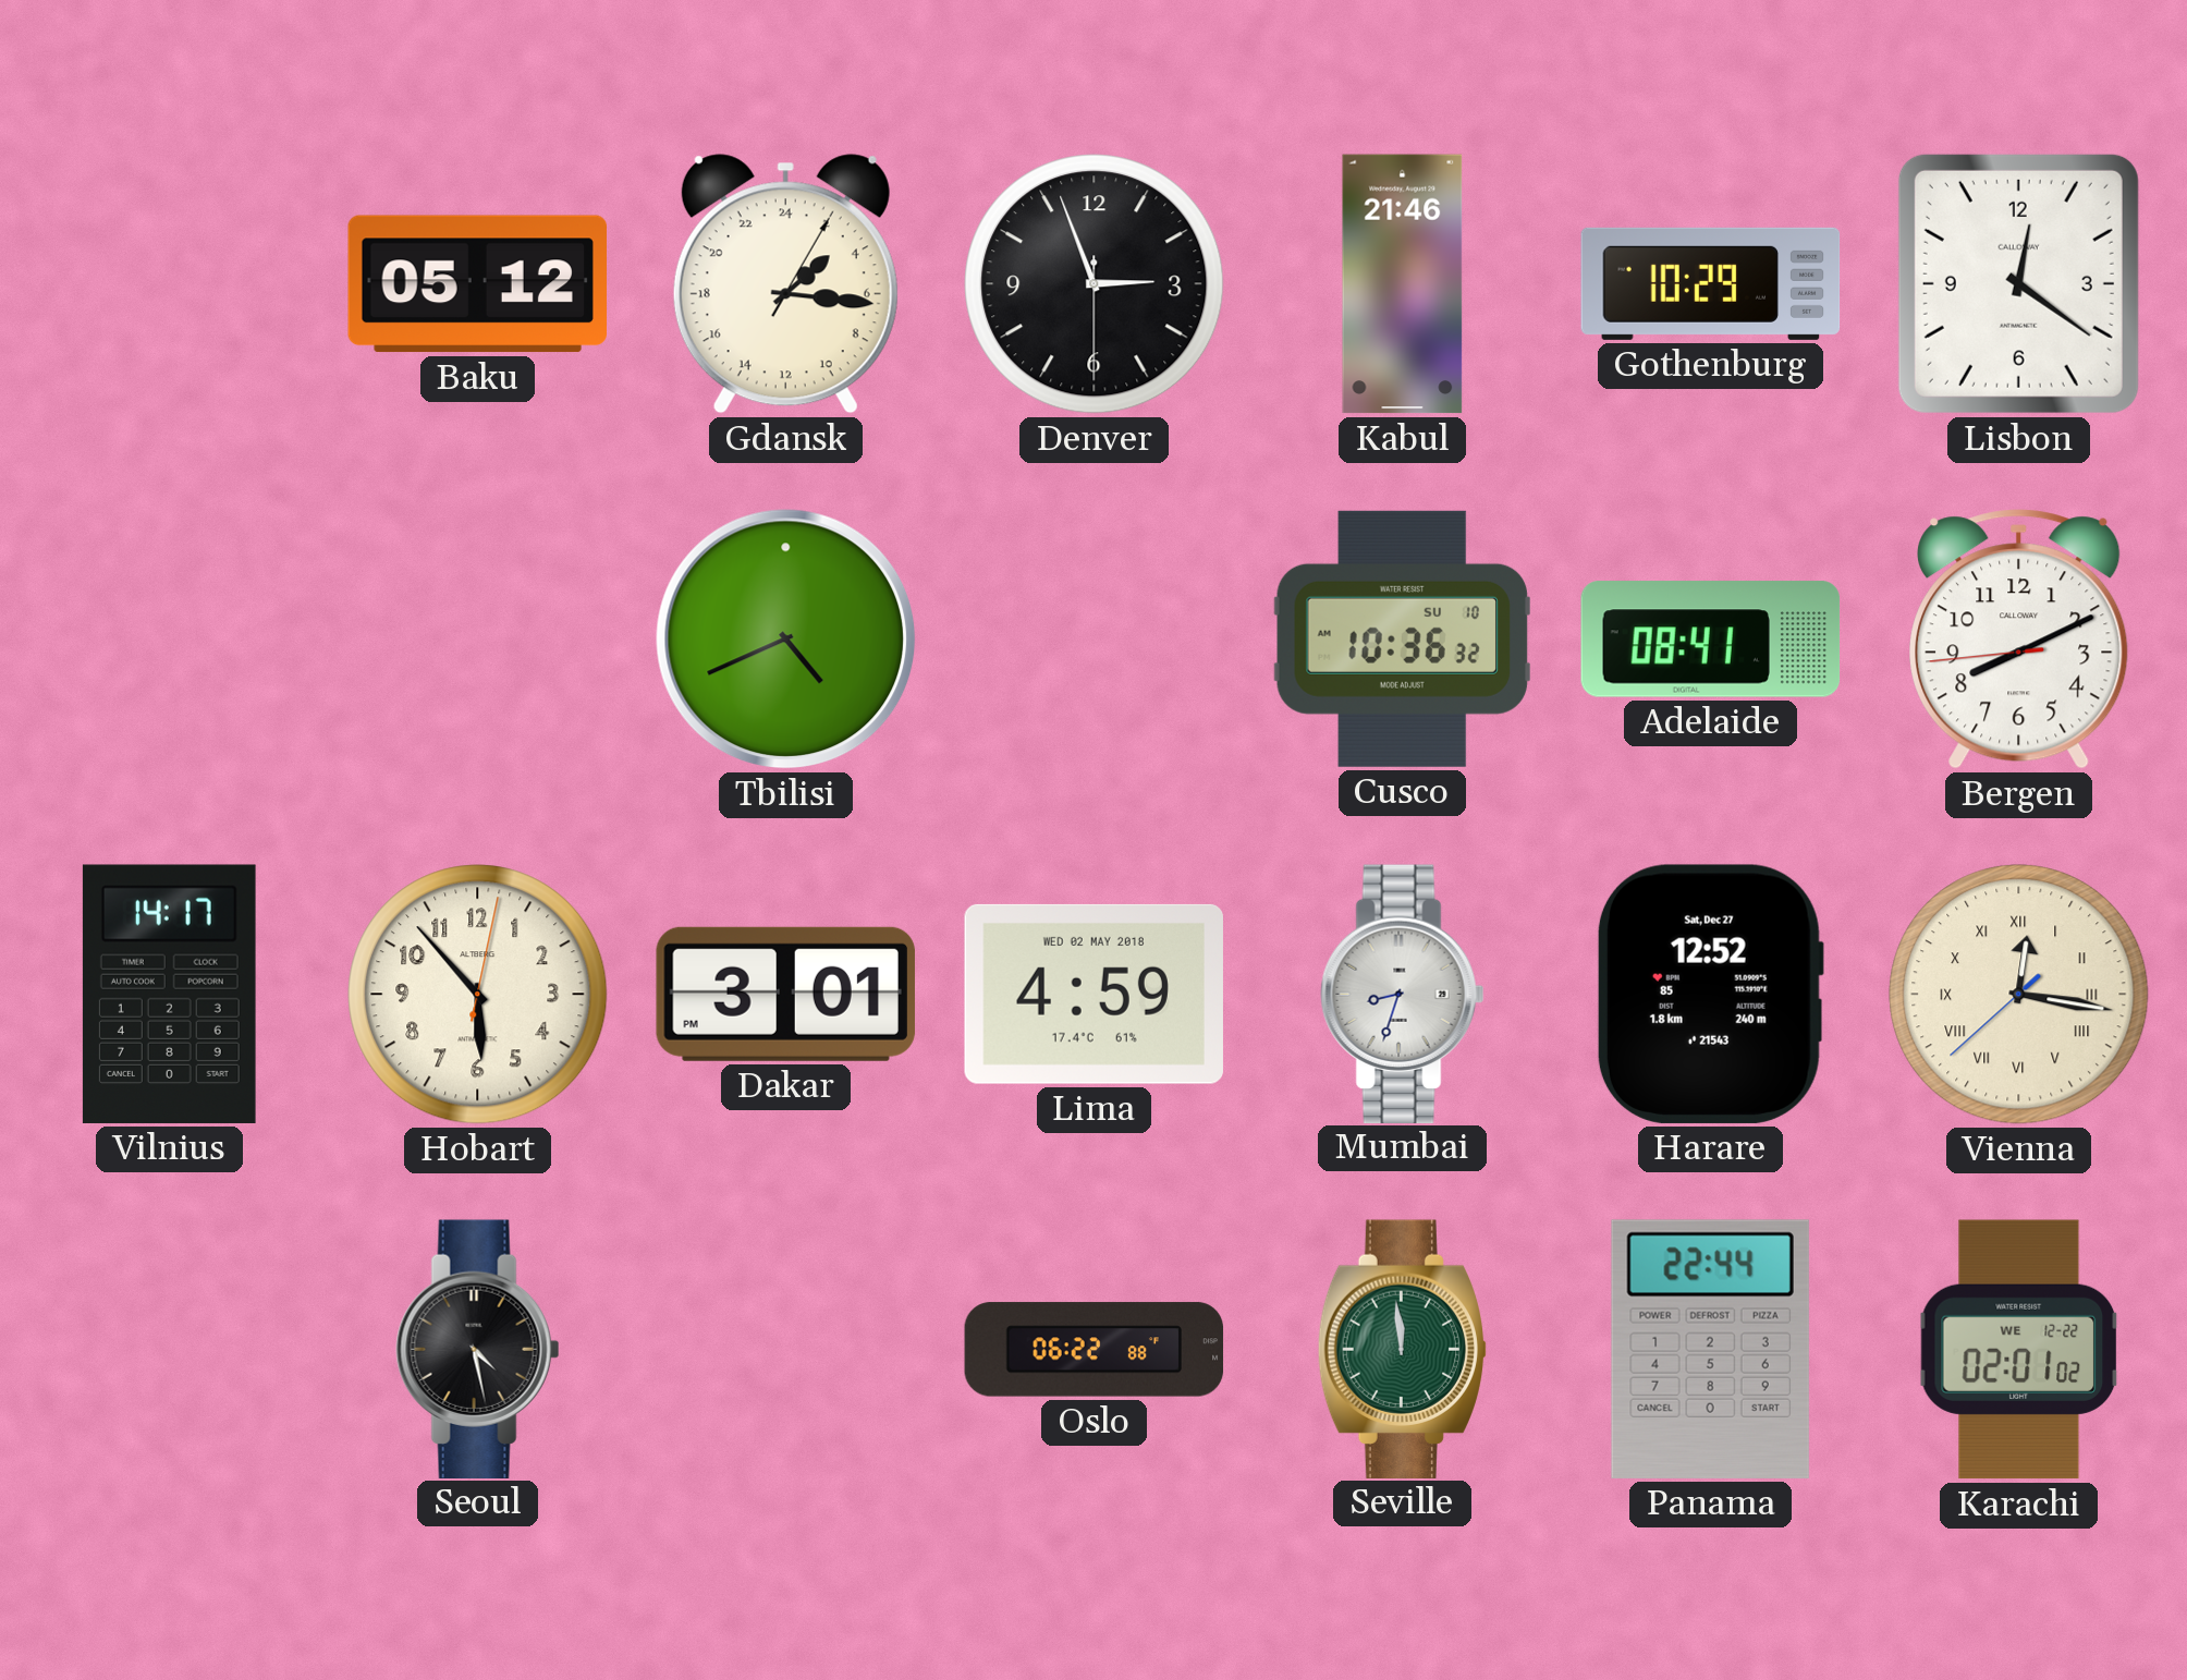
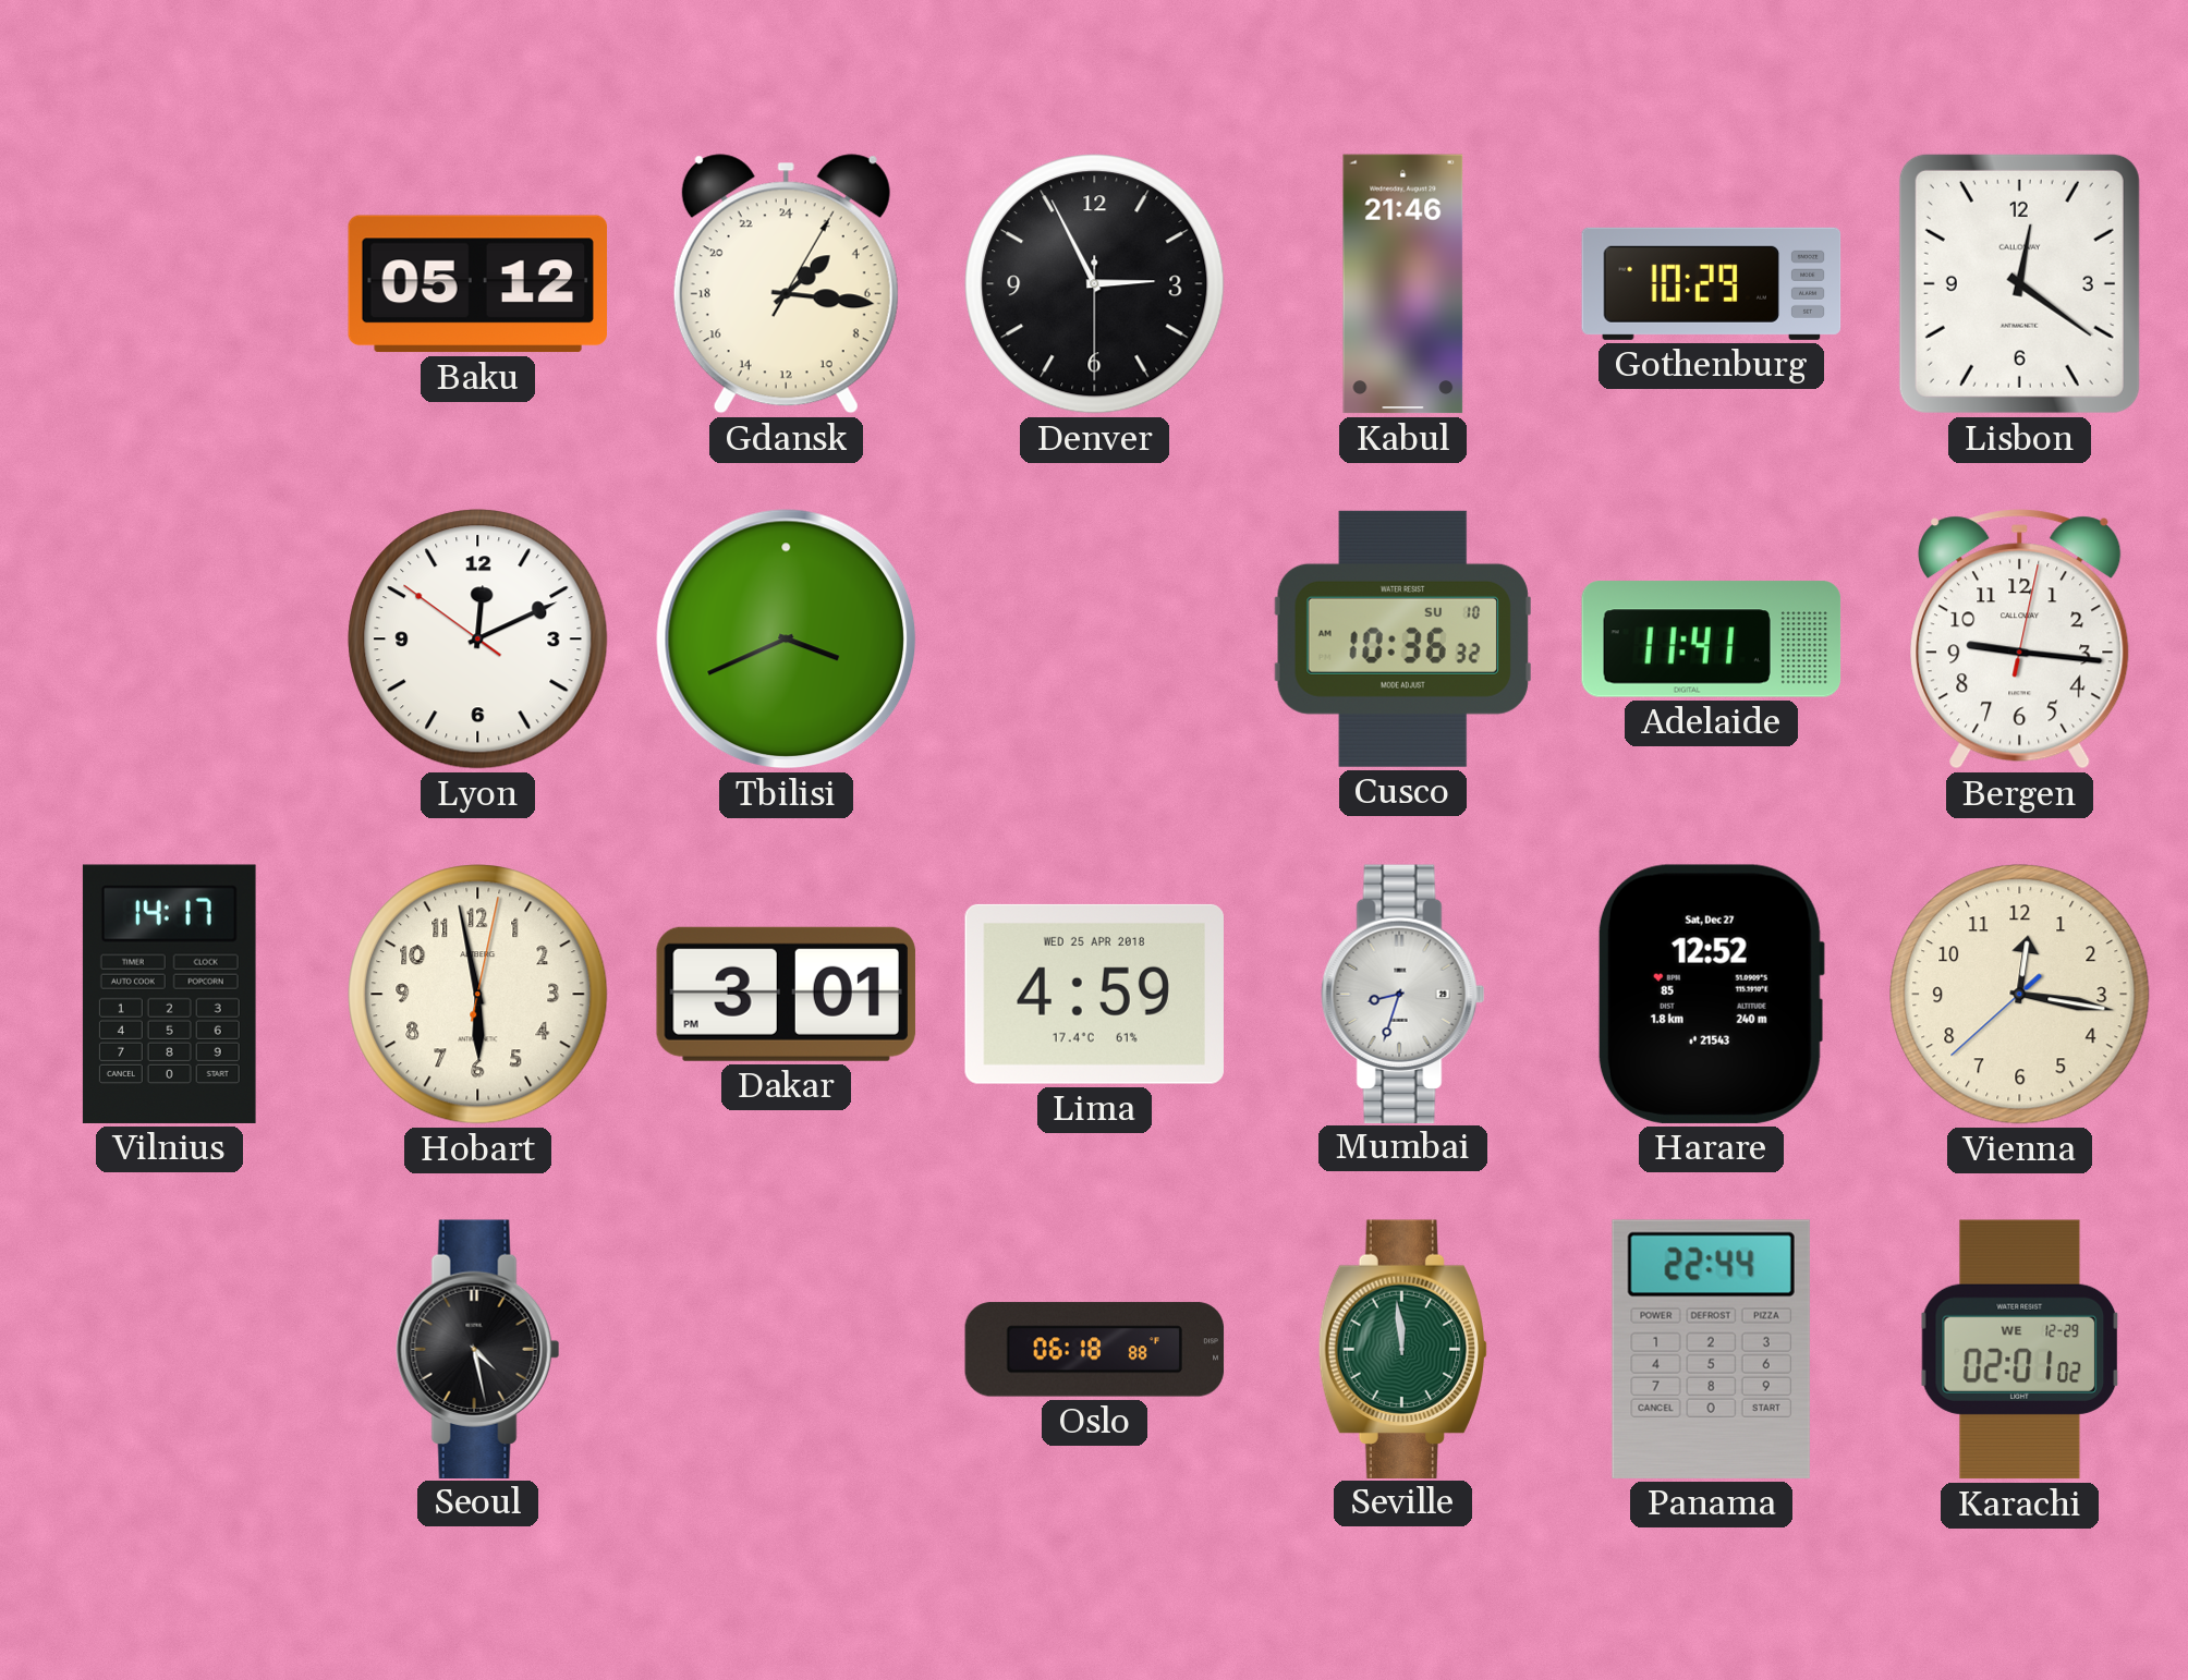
Denver: 2:56 -> 2:55 (1095, 284)
Lyon: none -> 12:10 (478, 640)
Tbilisi: 4:41 -> 3:41 (787, 640)
Adelaide: 08:41 -> 11:41 (1712, 640)
Bergen: 8:10 -> 9:16 (2020, 640)
Hobart: 5:53 -> 5:58 (478, 995)
Lima date: WED 02 MAY 2018 -> WED 25 APR 2018 (1094, 994)
Vienna numerals: Roman -> Arabic (2020, 995)
Oslo: 06:22 -> 06:18 (1095, 1350)
Karachi date: WE 12-22 -> WE 12-29 (2020, 1350)
